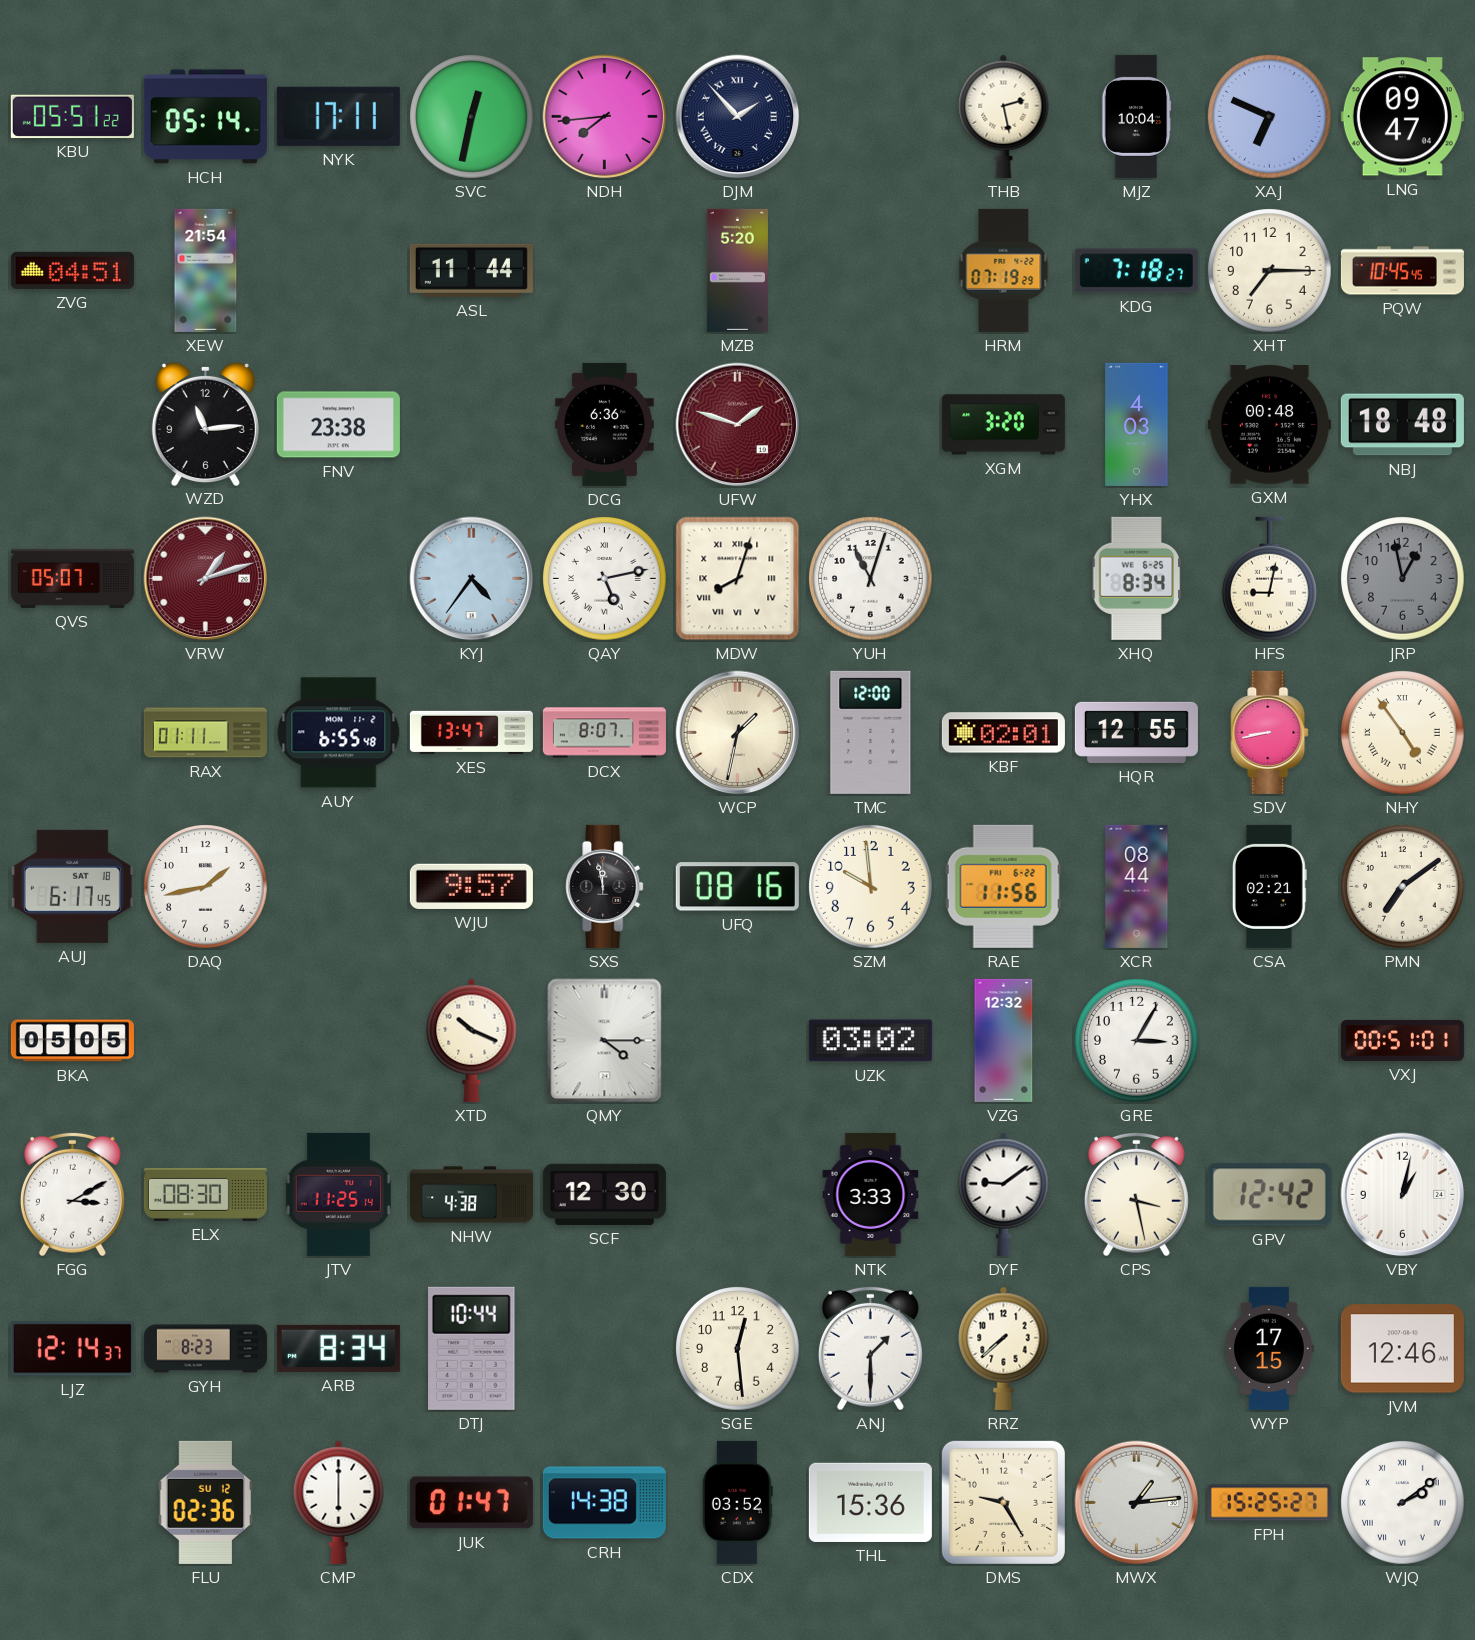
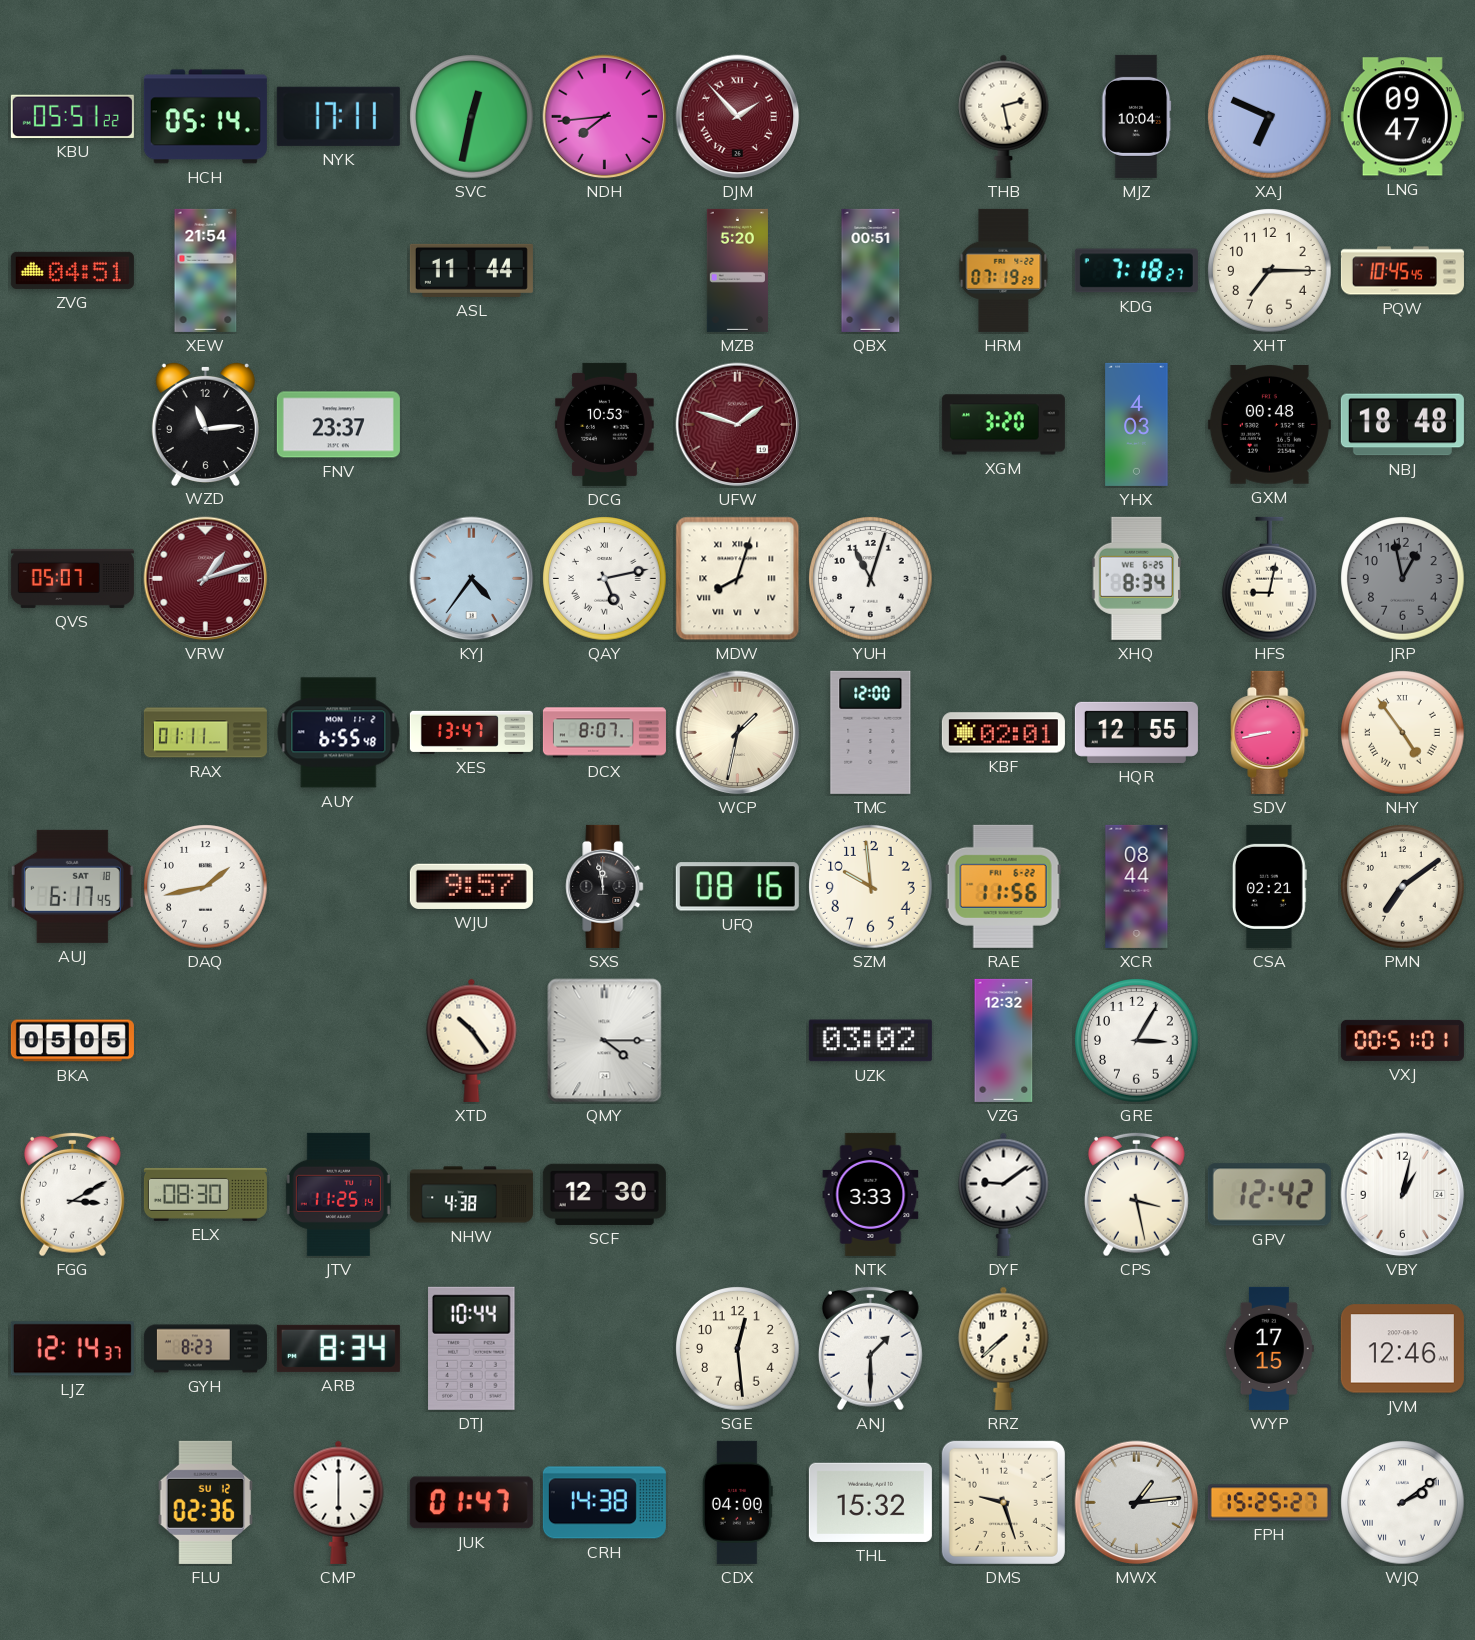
DJM dial: navy -> burgundy (738, 117)
QBX: none -> 00:51 (871, 270)
FNV: 23:38 -> 23:37 (338, 425)
DCG: 6:36 -> 10:53 (605, 424)
XTD: 10:19 -> 10:24 (472, 1040)
CDX: 03:52 -> 04:00 (737, 1502)
THL: 15:36 -> 15:32 (870, 1502)
DMS: 9:25 -> 9:27 (1003, 1502)
